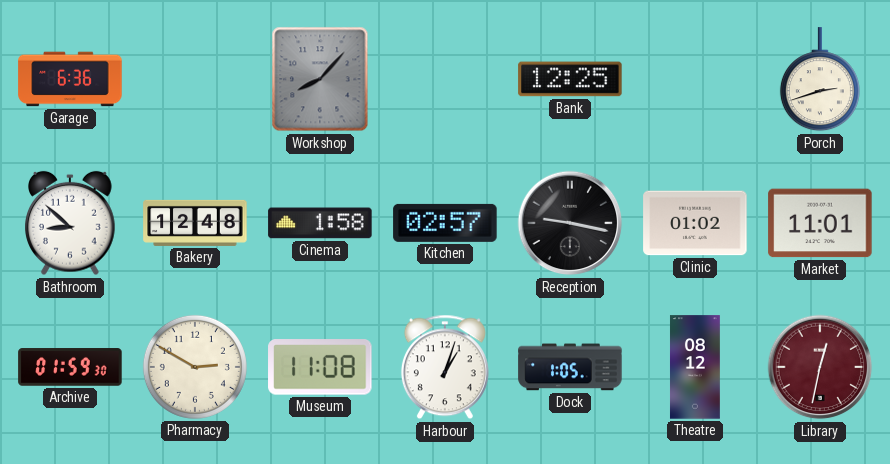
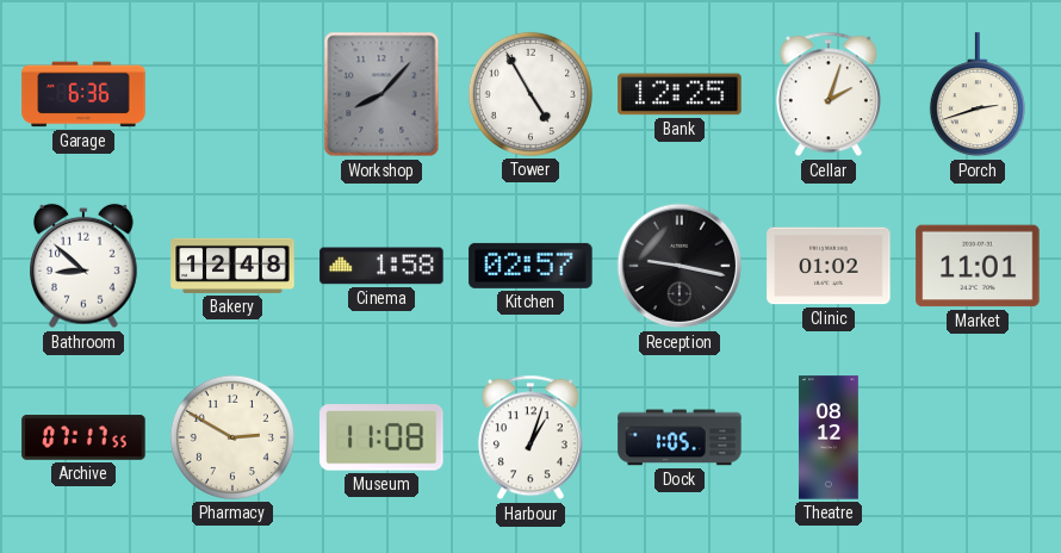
Tower: none -> 4:55 (530, 94)
Cellar: none -> 2:03 (829, 94)
Archive: 01:59 -> 07:17 (83, 437)
Library: 12:32 -> none (820, 367)
